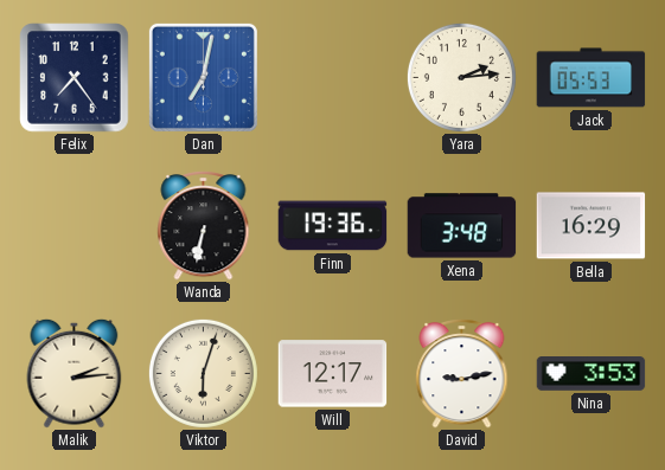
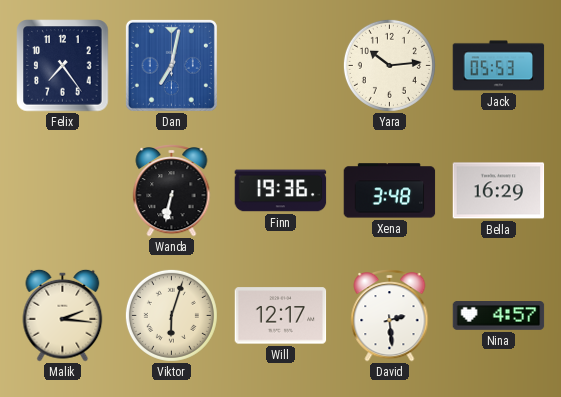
Yara: 2:14 -> 10:14 (389, 65)
Malik: 2:14 -> 2:16 (63, 315)
David: 9:13 -> 2:29 (390, 315)
Nina: 3:53 -> 4:57 (499, 316)
